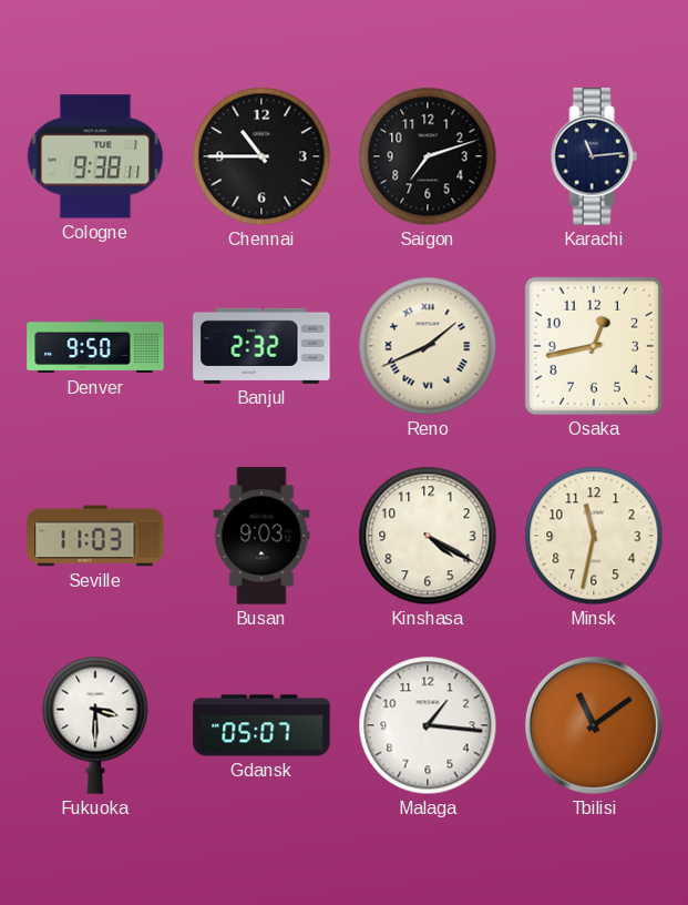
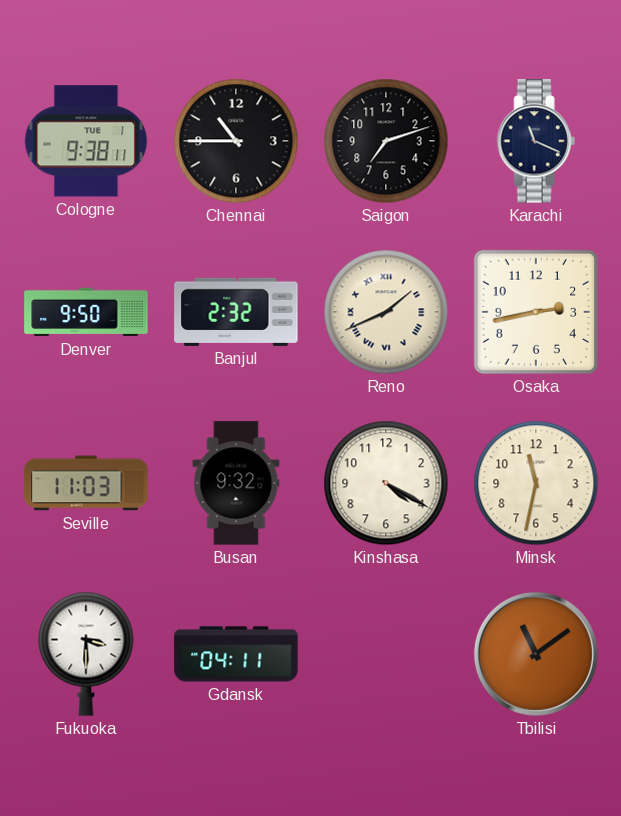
Karachi: 11:14 -> 11:19 (536, 141)
Osaka: 12:43 -> 2:43 (536, 312)
Busan: 9:03 -> 9:32 (236, 483)
Gdansk: 05:07 -> 04:11 (236, 654)
Malaga: 1:16 -> none (428, 725)
